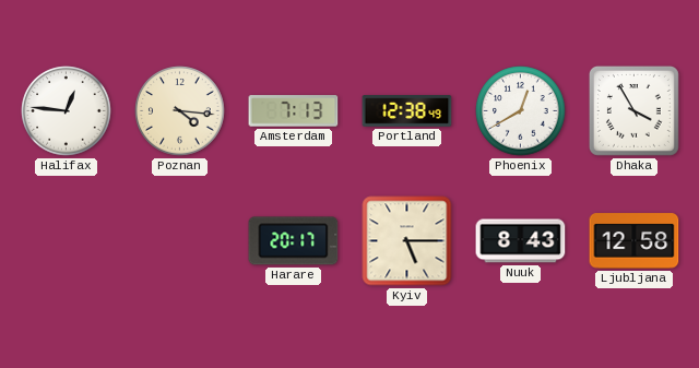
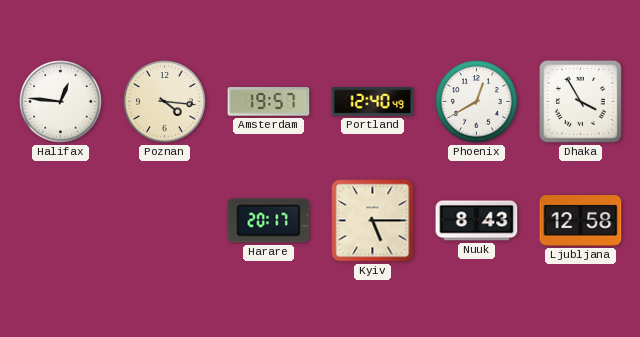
Amsterdam: 7:13 -> 19:57 (269, 102)
Portland: 12:38 -> 12:40 (373, 102)
